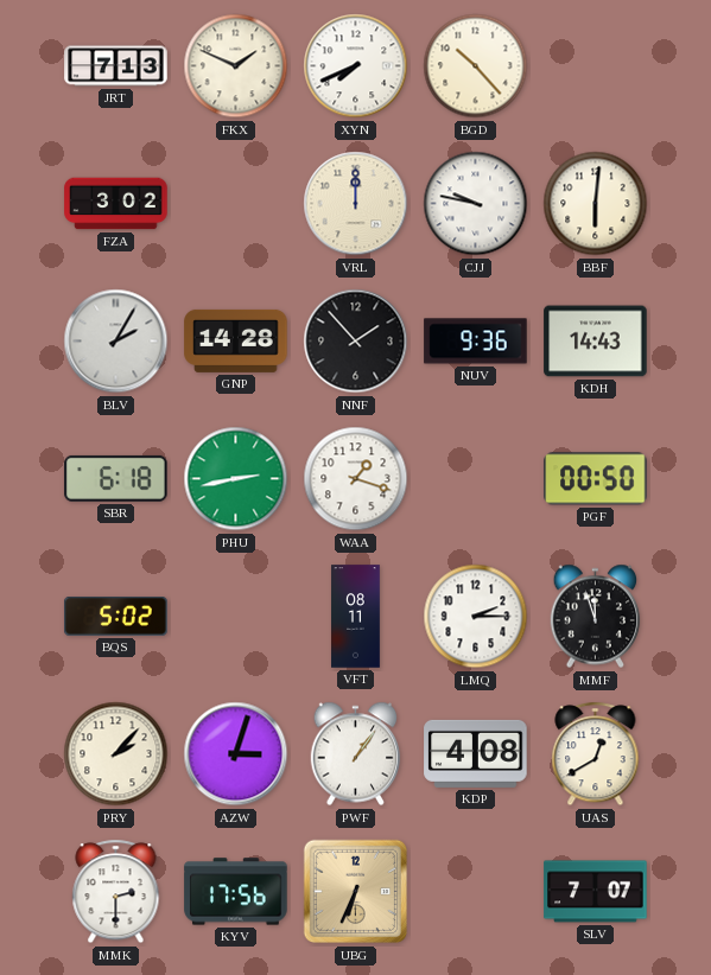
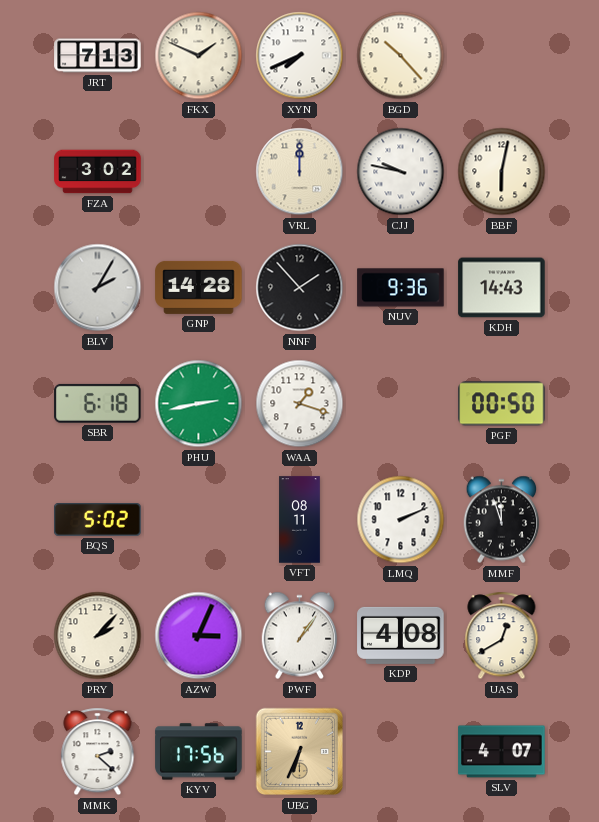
BBF: 6:01 -> 6:02 (502, 172)
LMQ: 2:15 -> 2:11 (401, 520)
AZW: 3:03 -> 3:04 (199, 636)
MMK: 2:30 -> 2:22 (98, 752)
SLV: 7:07 -> 4:07 (502, 752)
